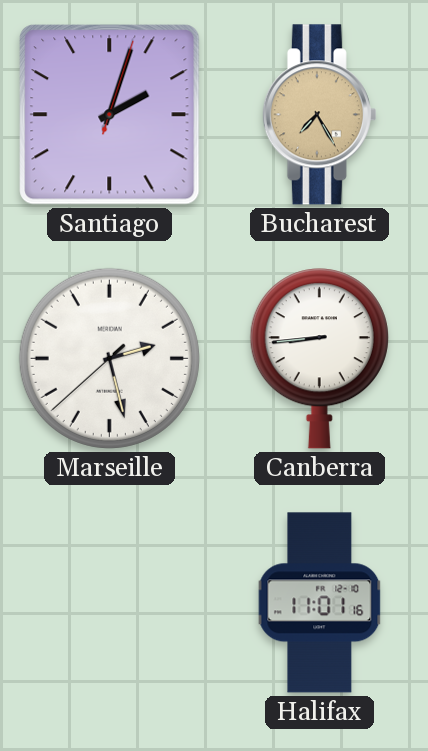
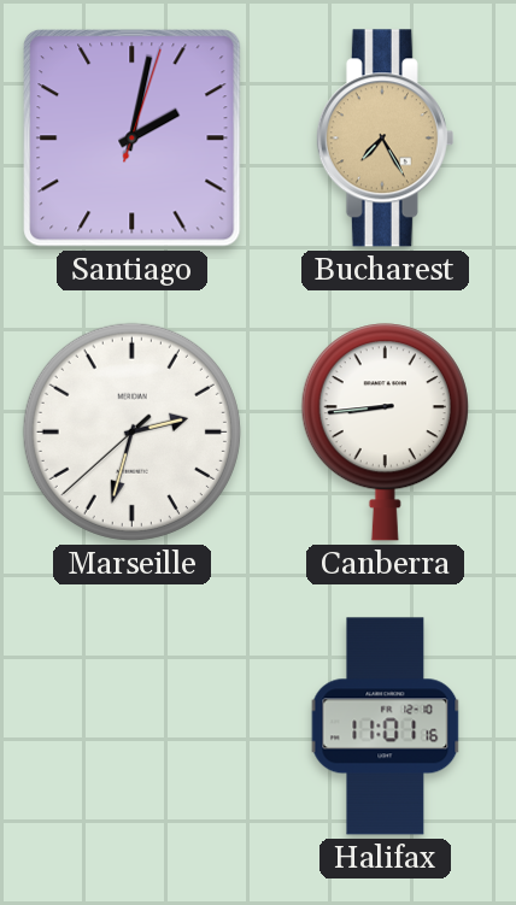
Santiago: 2:03 -> 2:02 (133, 139)
Marseille: 2:27 -> 2:32 (131, 431)
